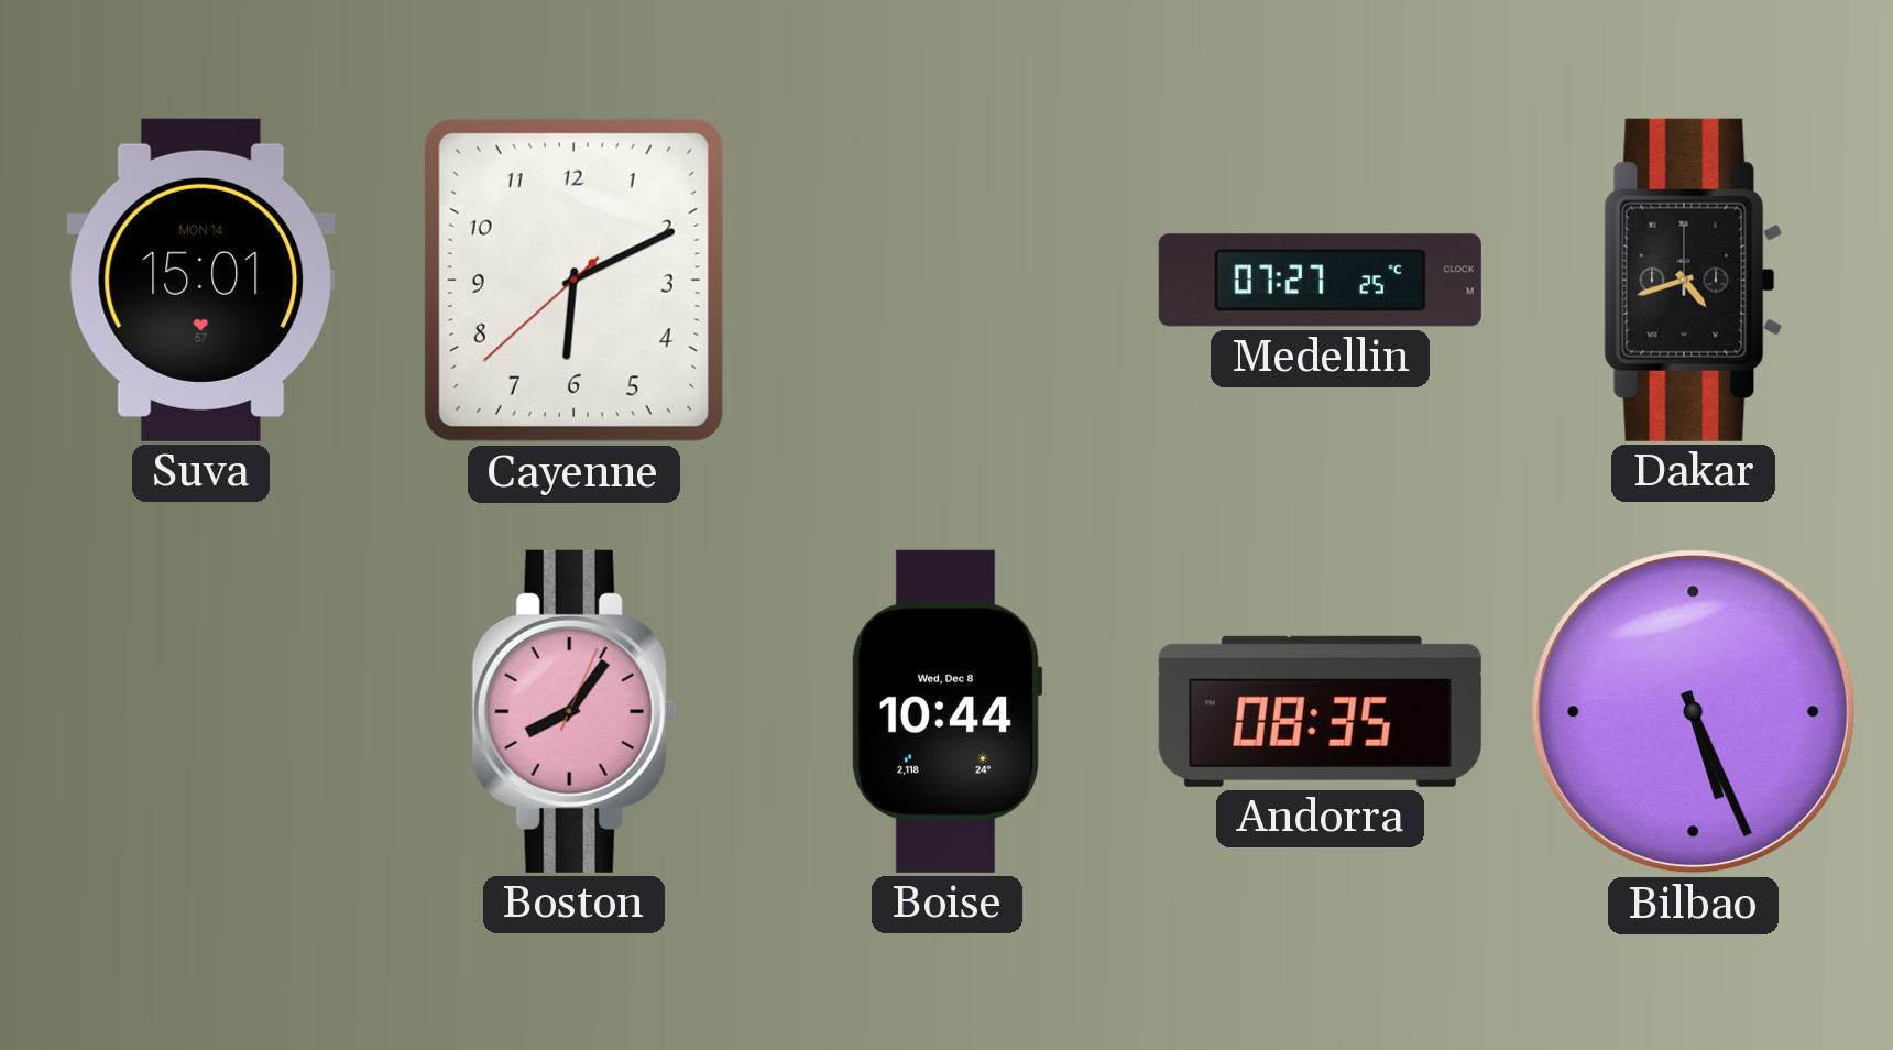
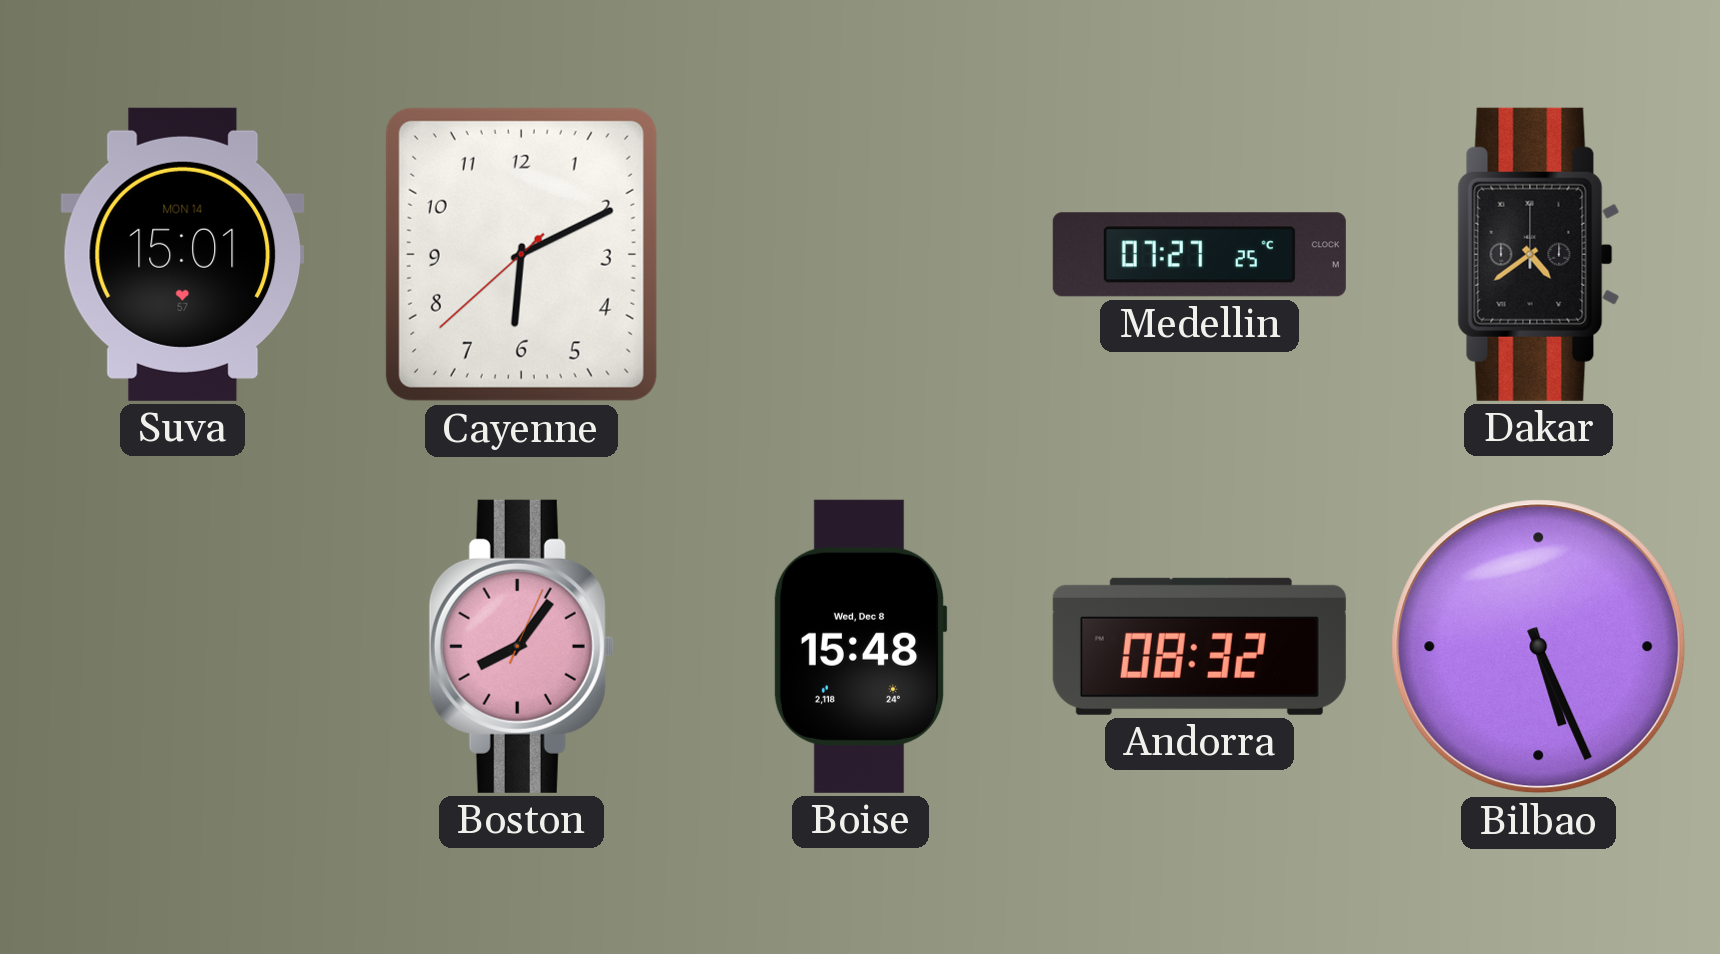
Dakar: 4:42 -> 4:39 (1539, 254)
Boise: 10:44 -> 15:48 (860, 646)
Andorra: 08:35 -> 08:32 (1199, 646)
